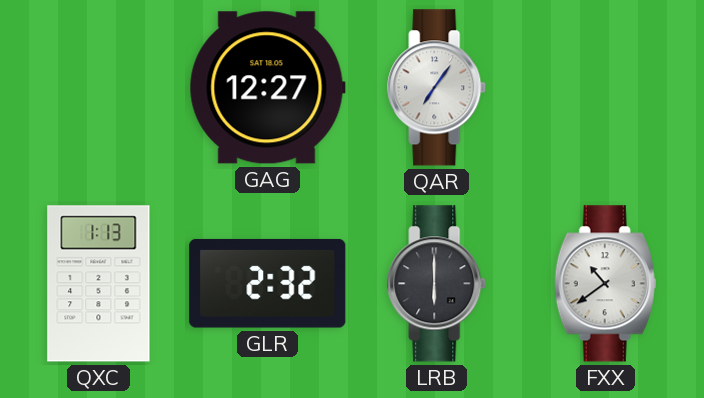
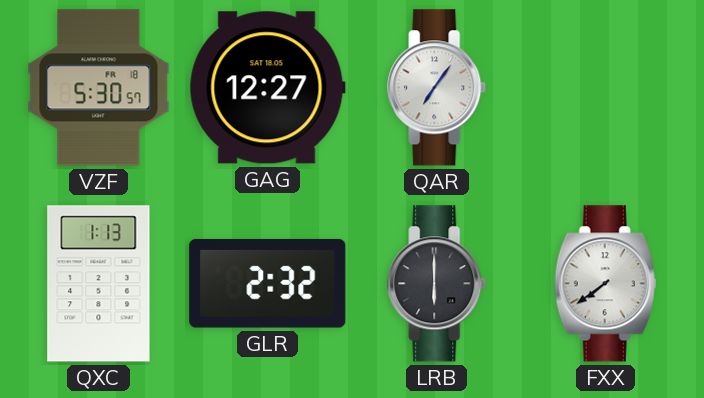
VZF: none -> 5:30 (99, 88)
FXX: 10:39 -> 7:39 (606, 284)
